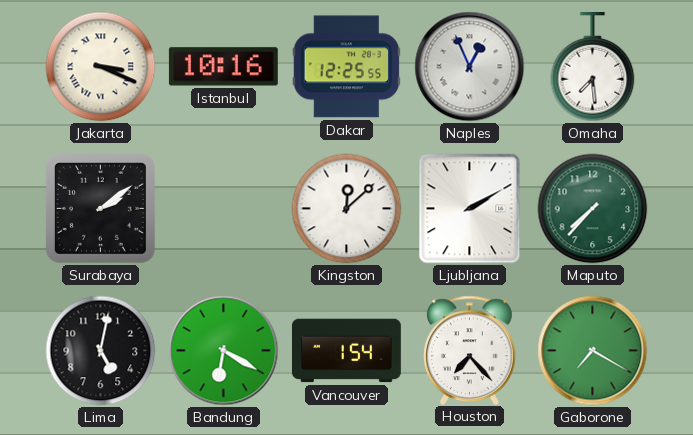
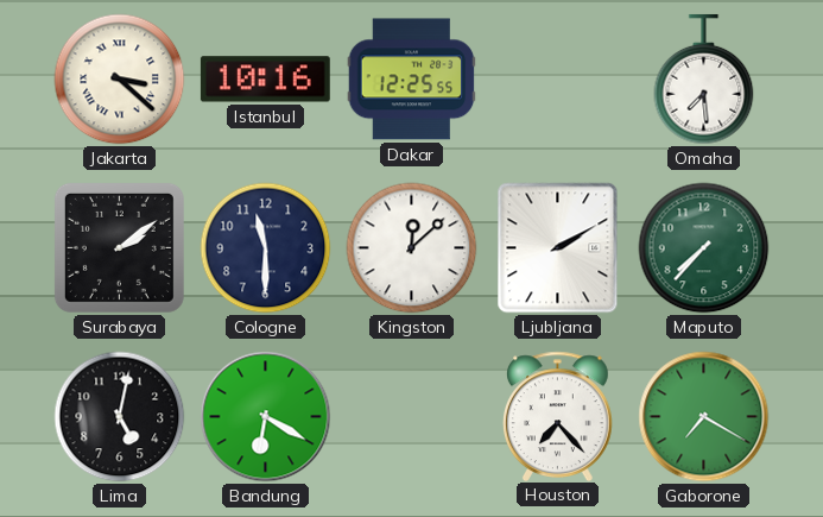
Jakarta: 3:19 -> 3:22 (120, 80)
Naples: 12:56 -> none (470, 67)
Cologne: none -> 11:30 (266, 248)
Vancouver: 1:54 -> none (346, 351)
